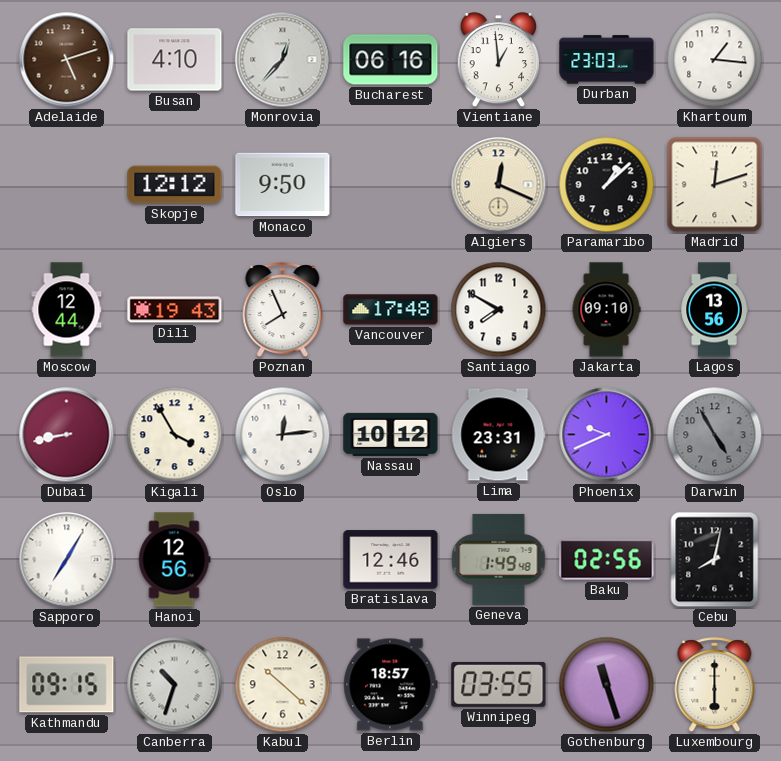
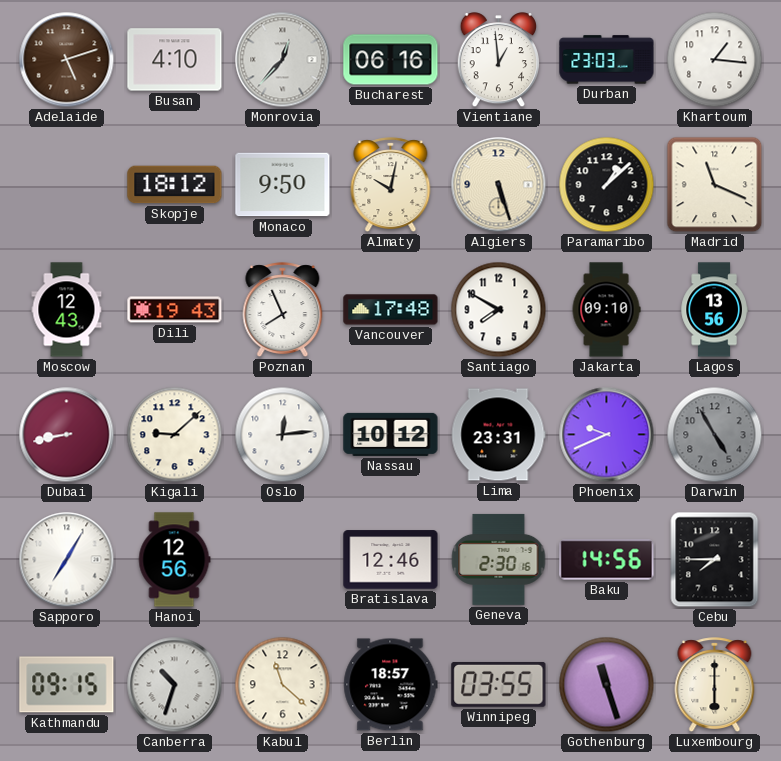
Skopje: 12:12 -> 18:12 (175, 185)
Almaty: none -> 10:02 (391, 185)
Algiers: 12:19 -> 5:27 (499, 185)
Madrid: 12:12 -> 11:19 (715, 185)
Moscow: 12:44 -> 12:43 (67, 310)
Kigali: 3:55 -> 9:08 (175, 435)
Geneva: 1:49 -> 2:30 (499, 559)
Baku: 02:56 -> 14:56 (607, 560)
Cebu: 8:02 -> 7:45 (715, 560)
Kabul: 10:22 -> 11:22 (283, 685)
